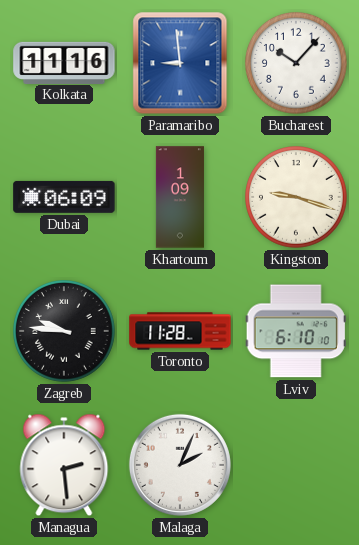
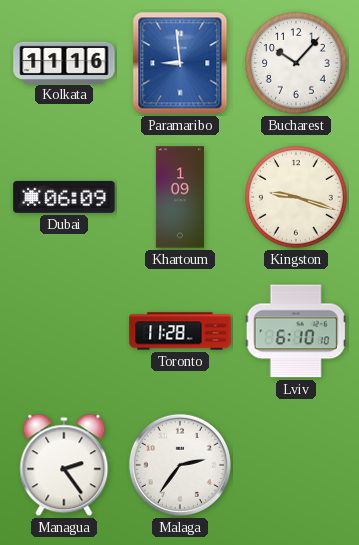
Zagreb: 9:46 -> none (65, 332)
Managua: 2:29 -> 2:24 (64, 465)
Malaga: 2:04 -> 2:36 (180, 465)
